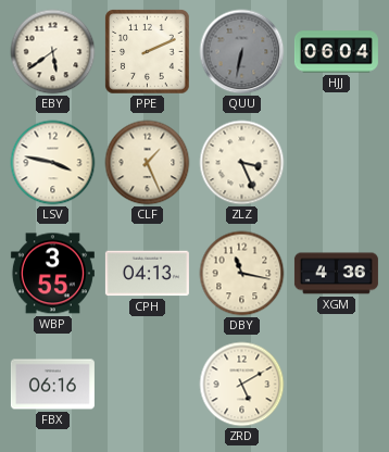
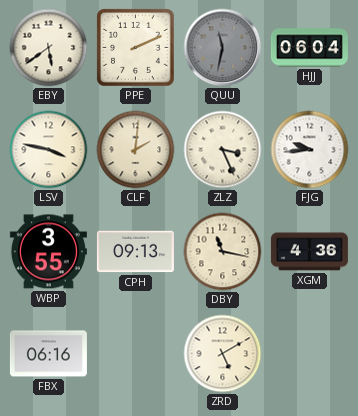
QUU: 6:32 -> 11:32 (223, 48)
CLF: 1:26 -> 2:01 (136, 150)
FJG: none -> 9:44 (310, 150)
CPH: 04:13 -> 09:13 (135, 252)
